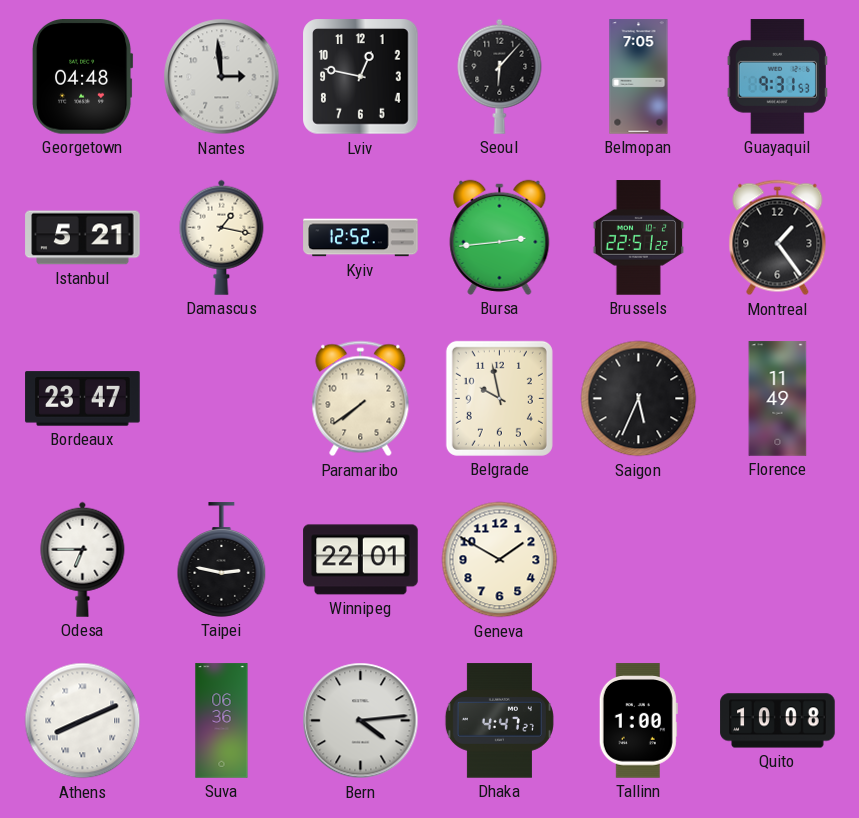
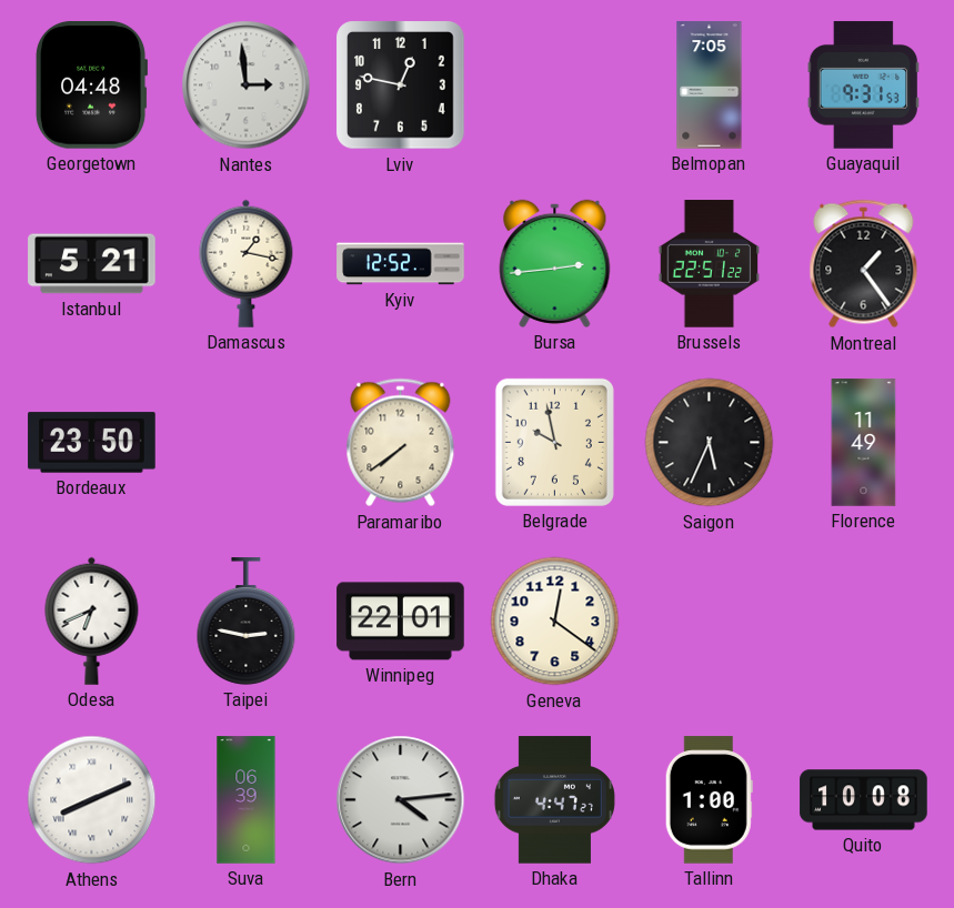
Seoul: 6:07 -> none (500, 76)
Bordeaux: 23:47 -> 23:50 (92, 443)
Odesa: 6:45 -> 6:41 (92, 621)
Geneva: 1:50 -> 12:21 (555, 622)
Suva: 06:36 -> 06:39 (247, 800)
